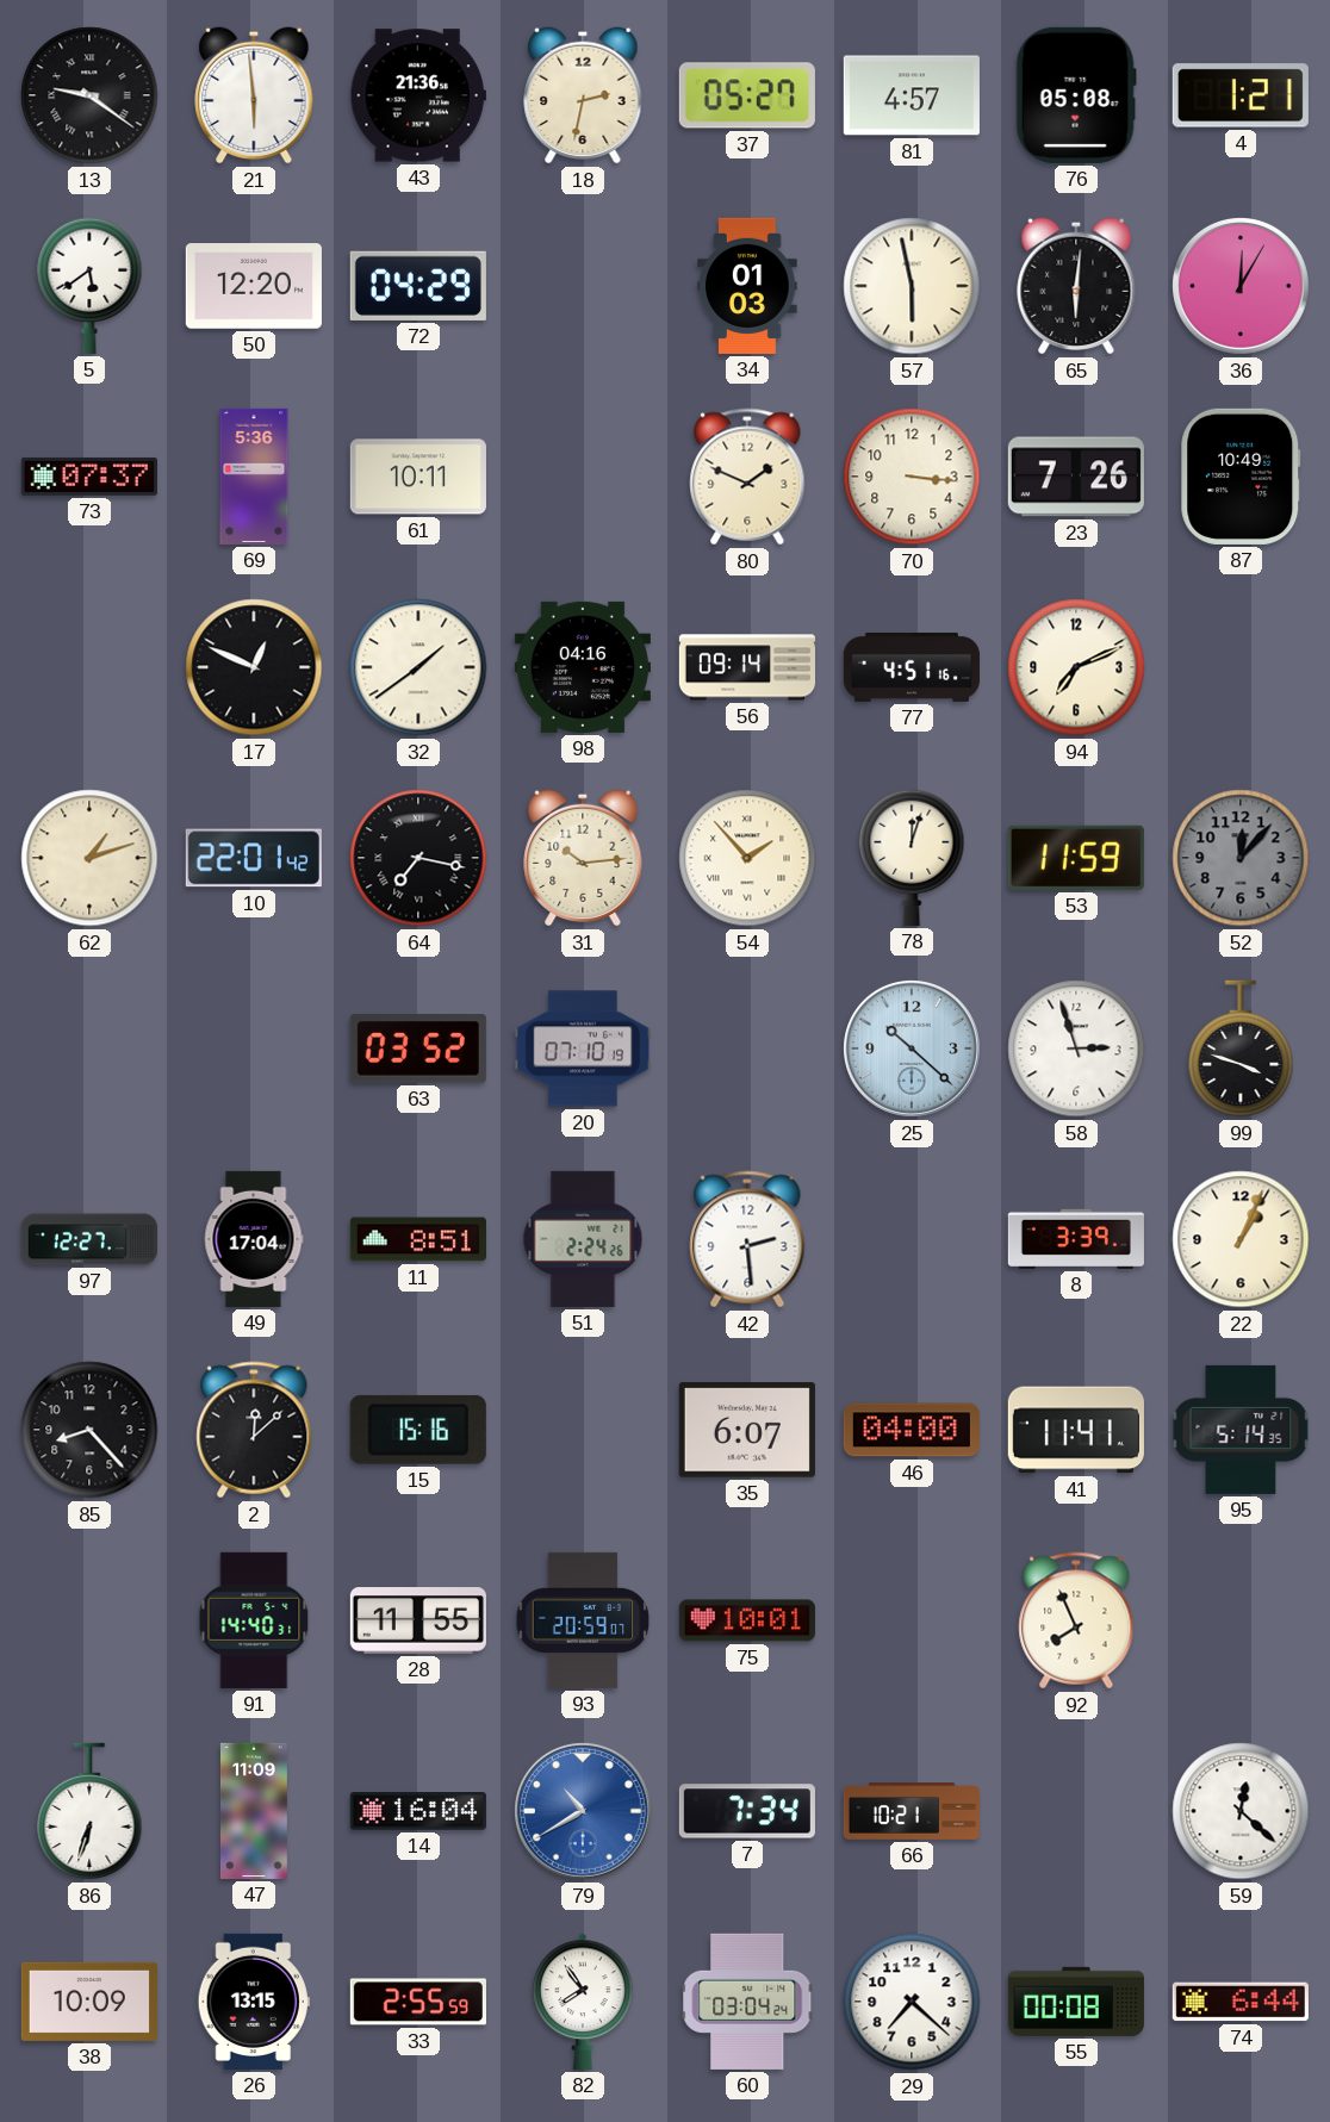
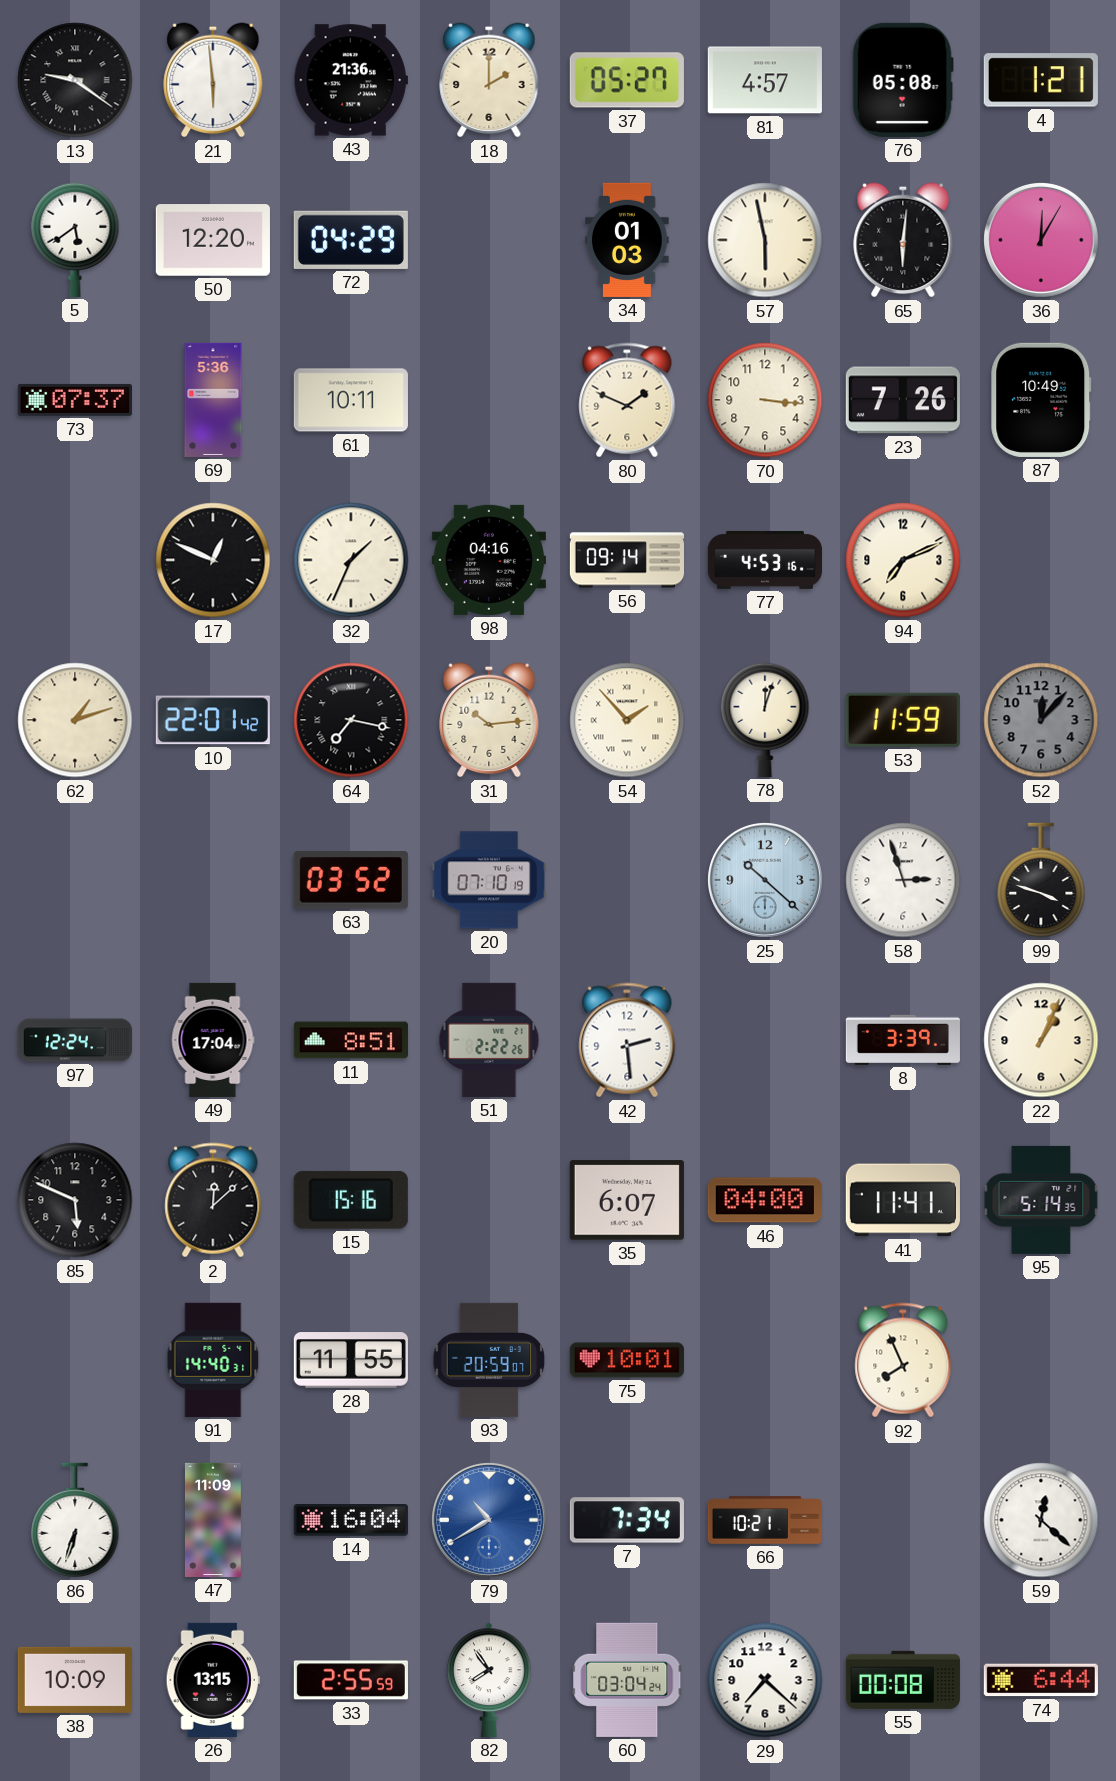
18: 2:32 -> 2:00 (489, 80)
32: 1:39 -> 1:34 (351, 560)
77: 4:51 -> 4:53 (765, 560)
97: 12:27 -> 12:24 (75, 1040)
51: 2:24 -> 2:22 (489, 1040)
85: 8:23 -> 5:49 (75, 1200)
